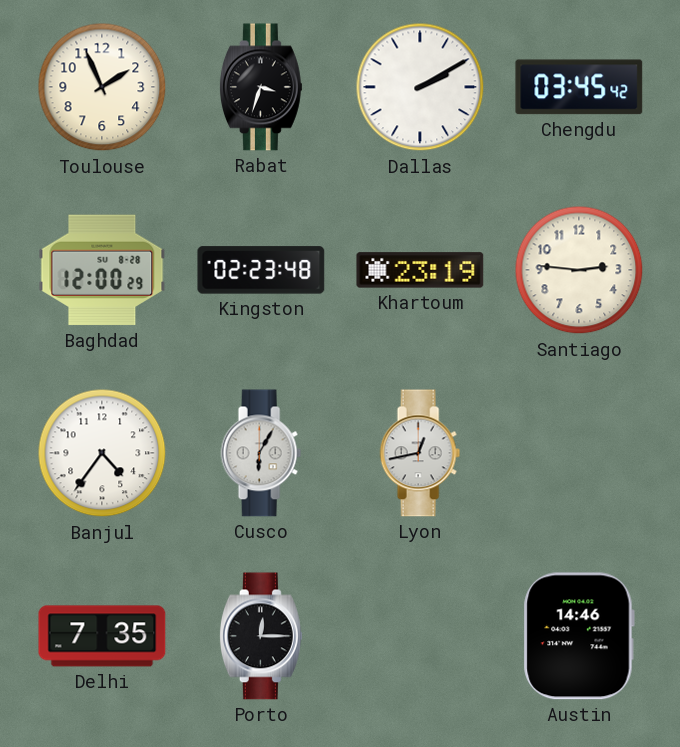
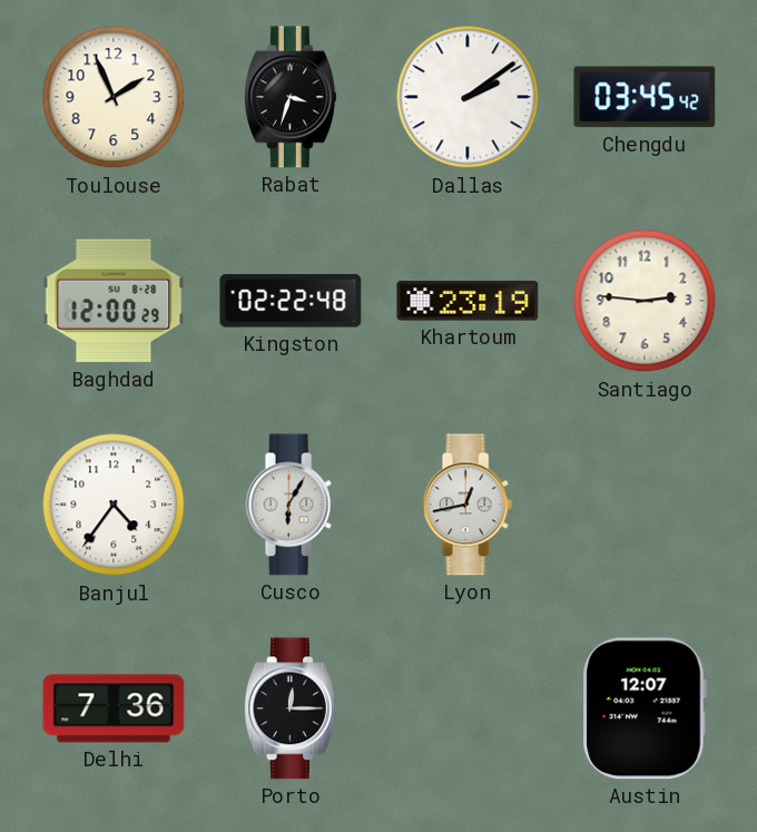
Dallas: 2:10 -> 2:09 (468, 97)
Kingston: 02:23 -> 02:22 (291, 301)
Delhi: 7:35 -> 7:36 (114, 708)
Austin: 14:46 -> 12:07 (645, 708)
